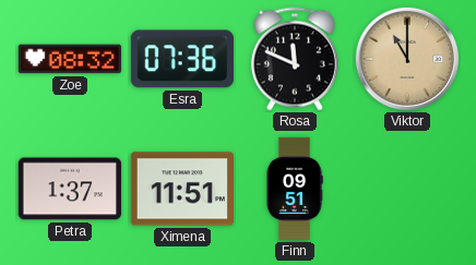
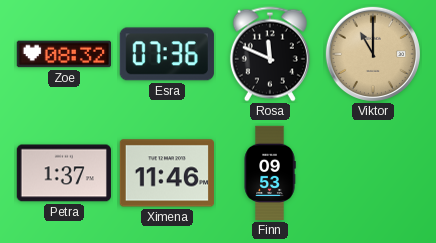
Ximena: 11:51 -> 11:46 (166, 173)
Finn: 09:51 -> 09:53 (270, 173)
